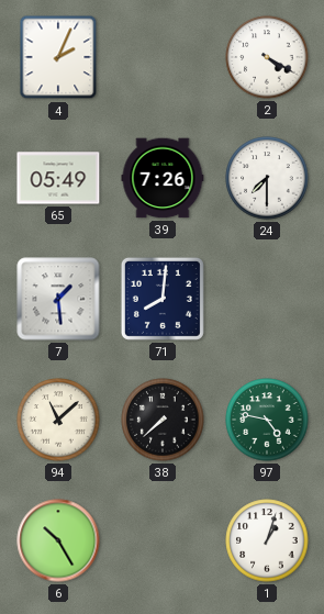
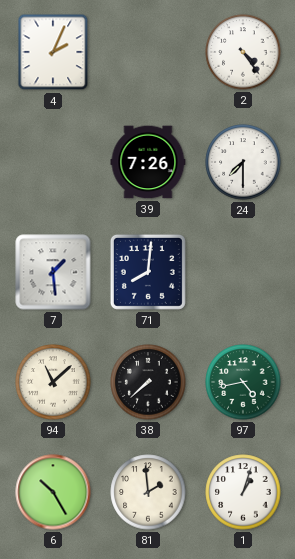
2: 4:20 -> 4:24 (243, 52)
65: 05:49 -> none (58, 178)
97: 4:47 -> 4:43 (243, 382)
81: none -> 1:59 (148, 492)
